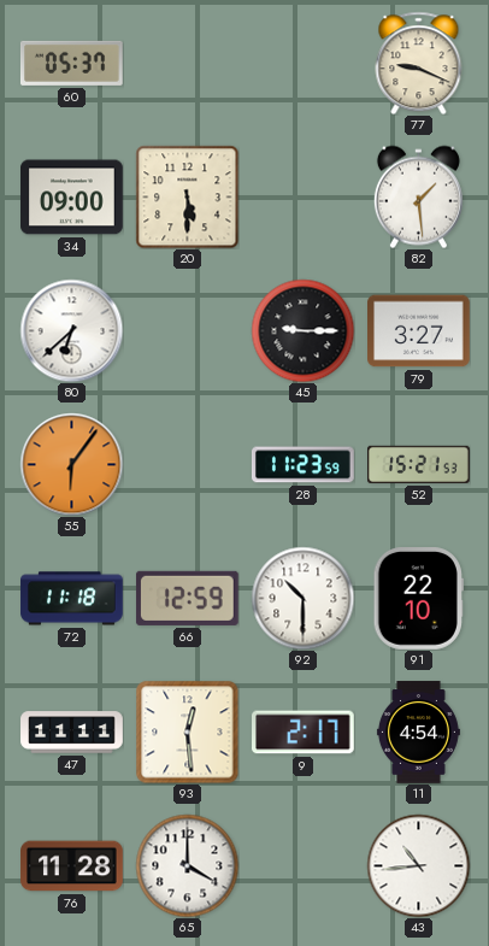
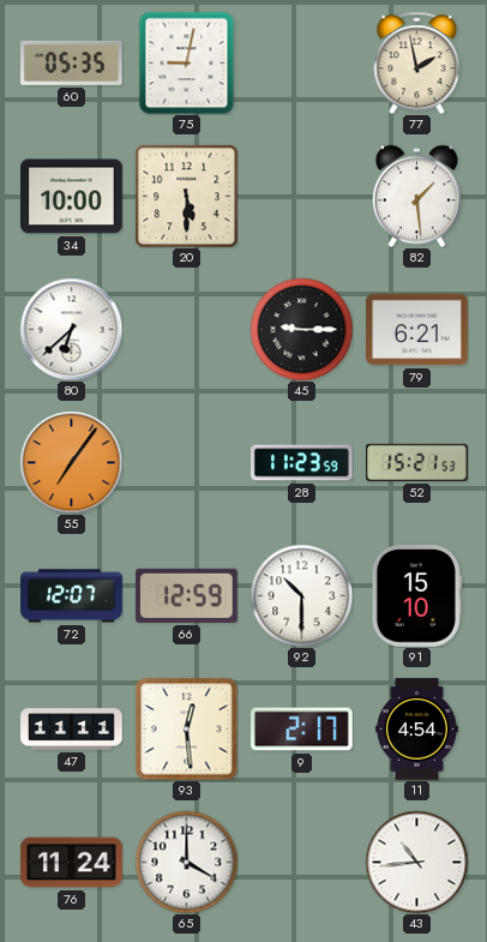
60: 05:37 -> 05:35 (71, 62)
75: none -> 9:02 (187, 62)
77: 9:19 -> 1:58 (417, 62)
34: 09:00 -> 10:00 (72, 197)
79: 3:27 -> 6:21 (417, 330)
55: 6:06 -> 7:06 (71, 462)
72: 11:18 -> 12:07 (72, 596)
91: 22:10 -> 15:10 (416, 596)
76: 11:28 -> 11:24 (72, 863)
